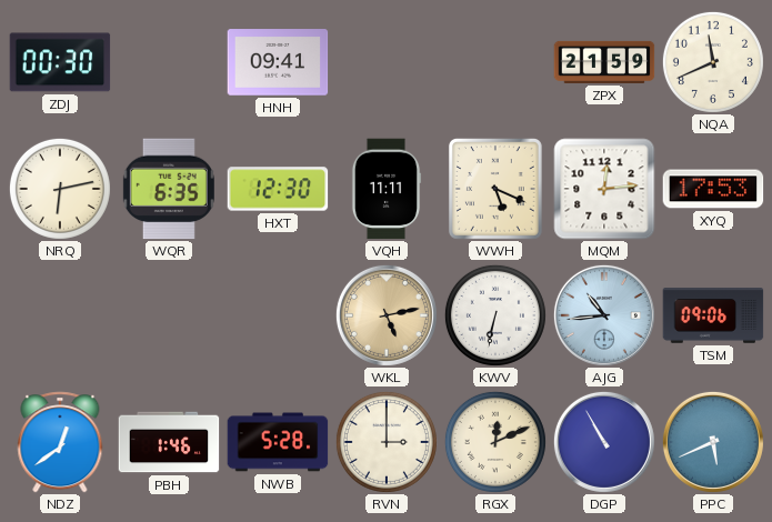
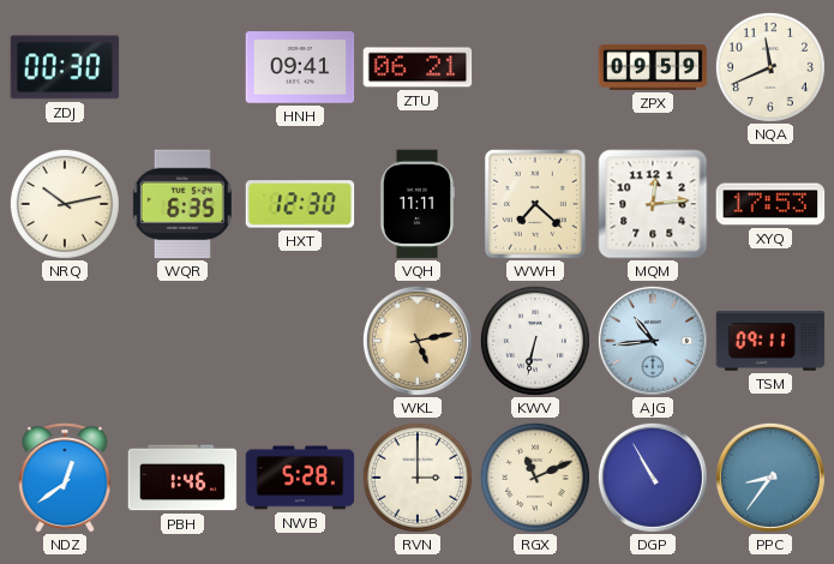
ZTU: none -> 06:21 (418, 67)
ZPX: 21:59 -> 09:59 (653, 67)
NRQ: 6:13 -> 10:13 (65, 204)
WWH: 5:19 -> 7:22 (535, 205)
TSM: 09:06 -> 09:11 (770, 341)
RGX: 12:11 -> 11:11 (535, 478)
PPC: 5:41 -> 8:36 (770, 478)
